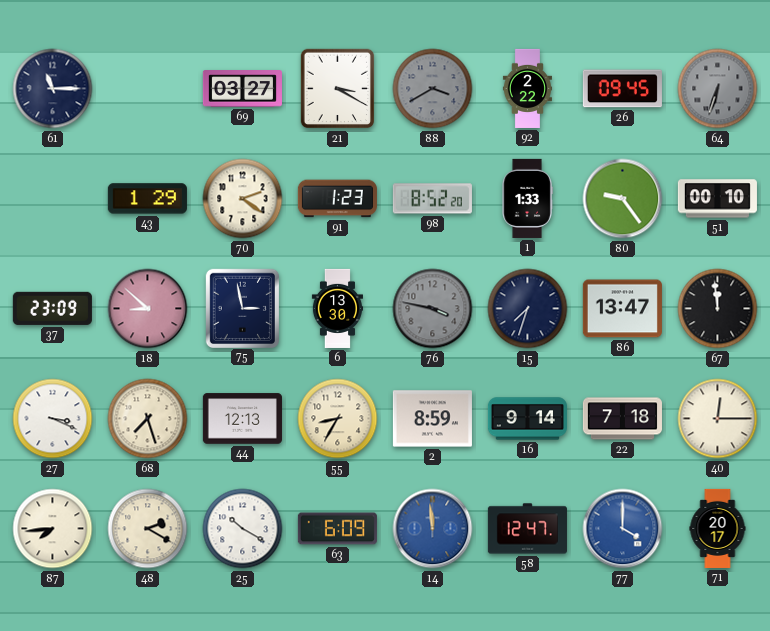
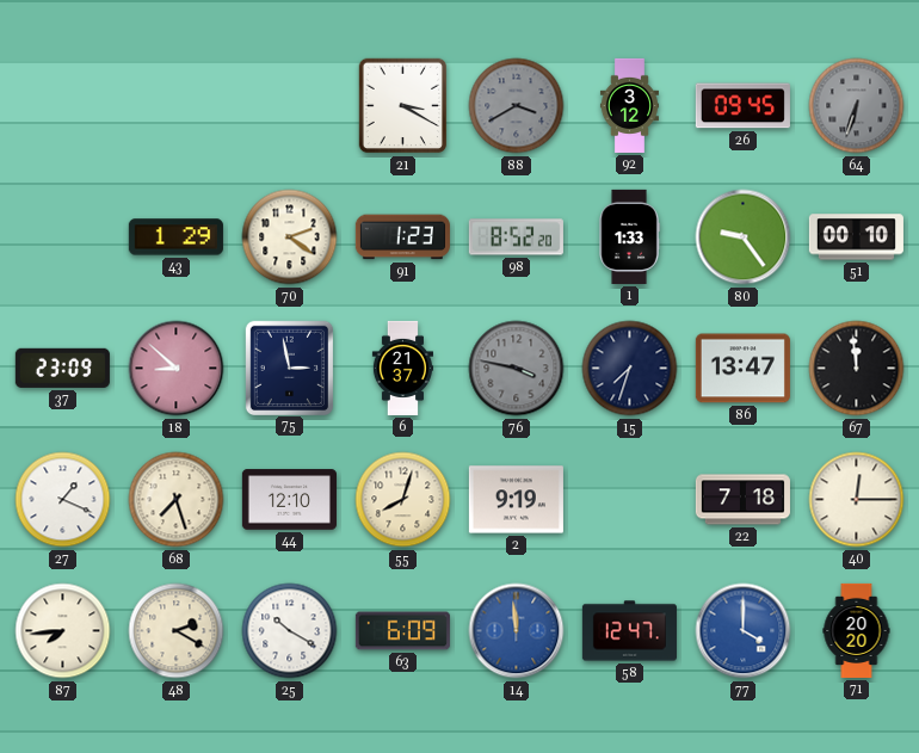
61: 11:15 -> none (53, 89)
69: 03:27 -> none (242, 89)
92: 2:22 -> 3:12 (629, 105)
6: 13:30 -> 21:37 (402, 368)
27: 3:19 -> 1:19 (63, 500)
44: 12:13 -> 12:10 (289, 500)
55: 8:35 -> 8:03 (403, 500)
2: 8:59 -> 9:19 (516, 500)
16: 9:14 -> none (527, 419)
71: 20:17 -> 20:20 (857, 630)
